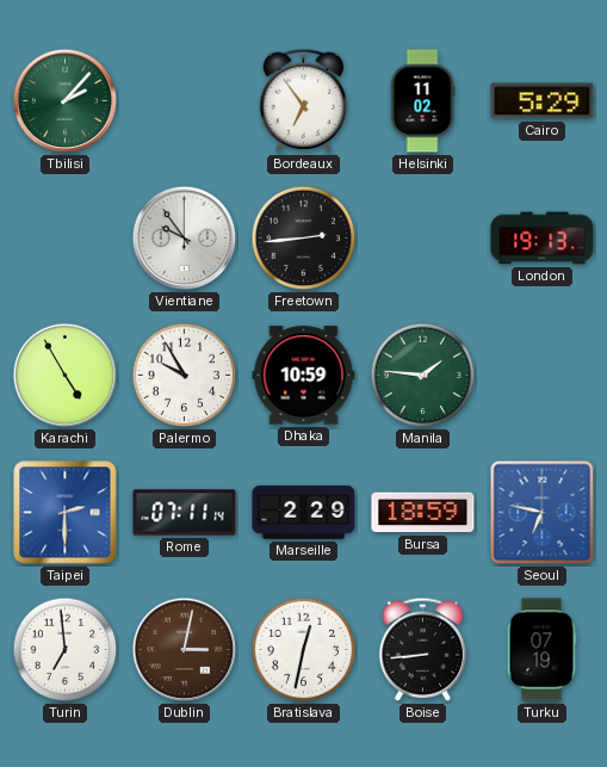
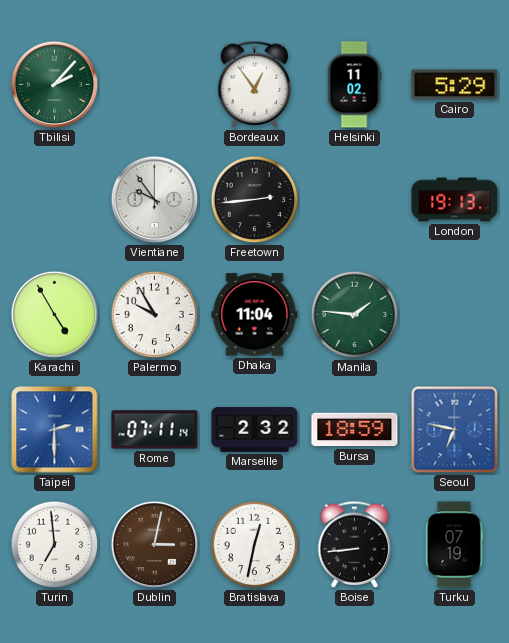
Bordeaux: 6:54 -> 12:54 (255, 84)
Dhaka: 10:59 -> 11:04 (255, 315)
Marseille: 2:29 -> 2:32 (255, 430)
